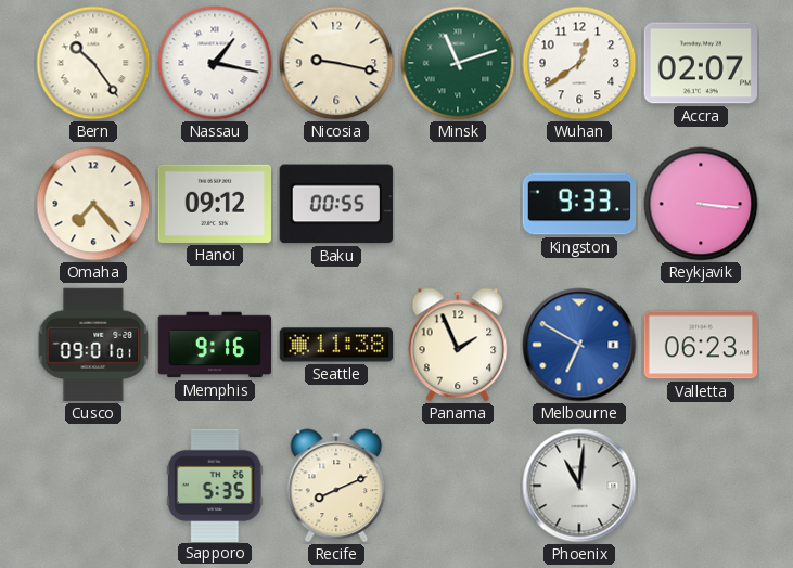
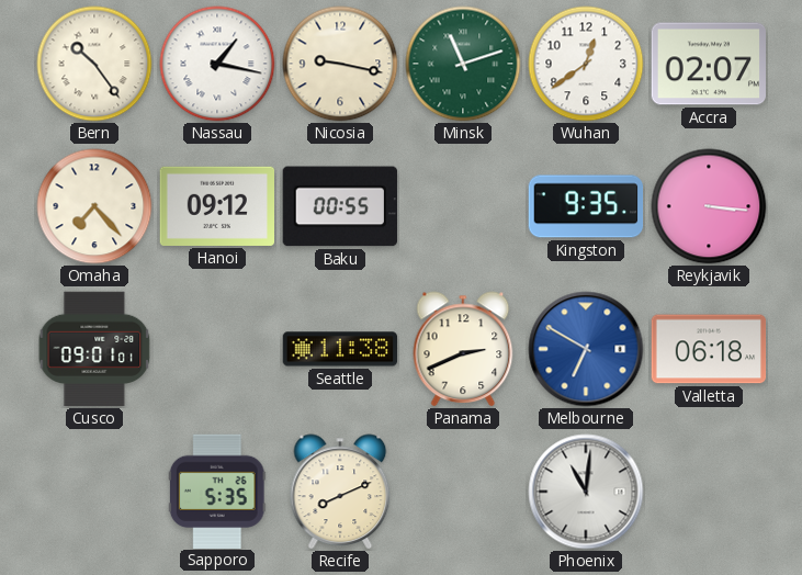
Kingston: 9:33 -> 9:35 (586, 206)
Memphis: 9:16 -> none (215, 345)
Panama: 1:56 -> 2:41 (463, 349)
Valletta: 06:23 -> 06:18 (709, 349)
